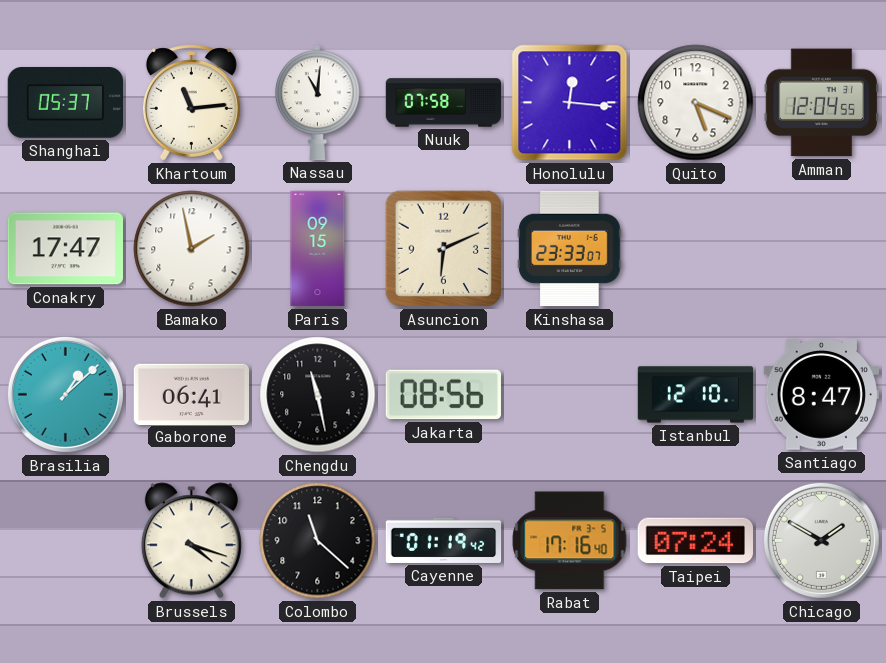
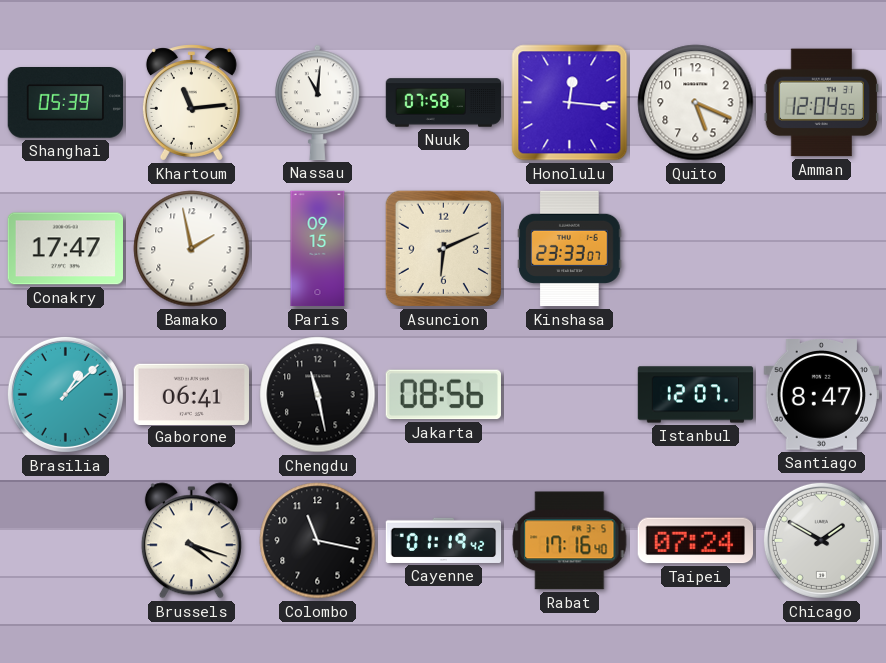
Shanghai: 05:37 -> 05:39 (65, 103)
Istanbul: 12:10 -> 12:07 (696, 395)
Colombo: 11:22 -> 11:17 (318, 541)
